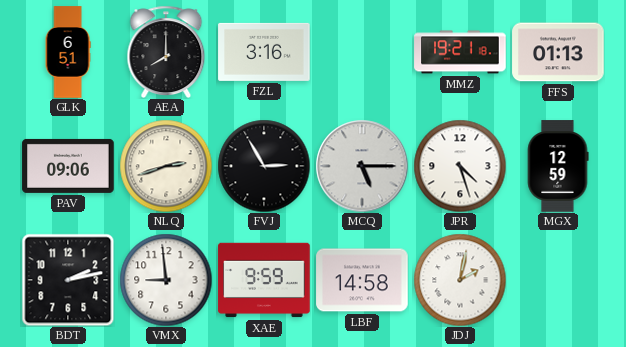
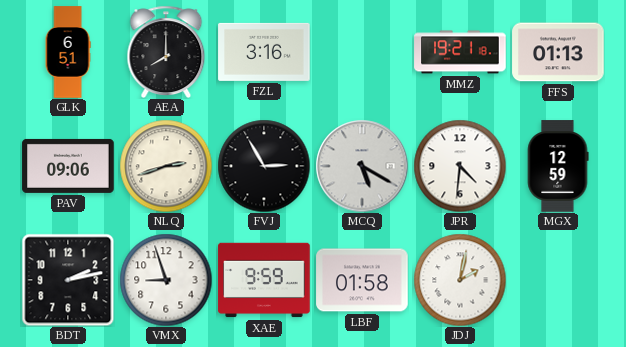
MCQ: 5:15 -> 5:20 (362, 166)
JPR: 4:27 -> 4:31 (460, 166)
VMX: 8:59 -> 8:57 (166, 280)
LBF: 14:58 -> 01:58 (362, 280)
